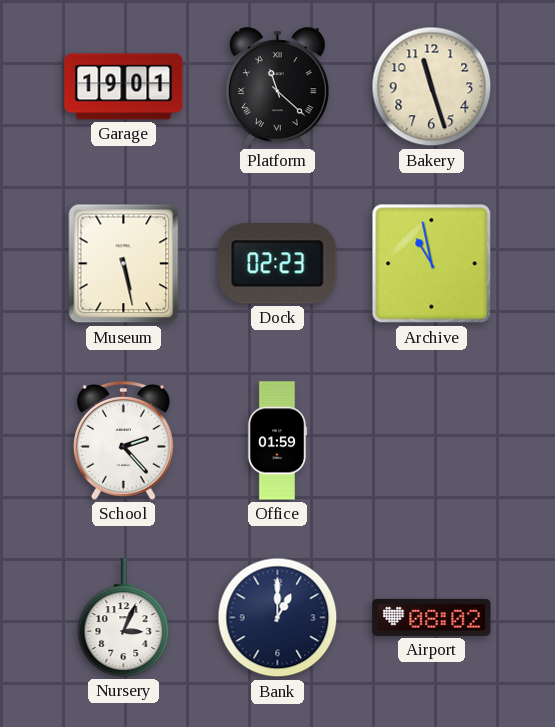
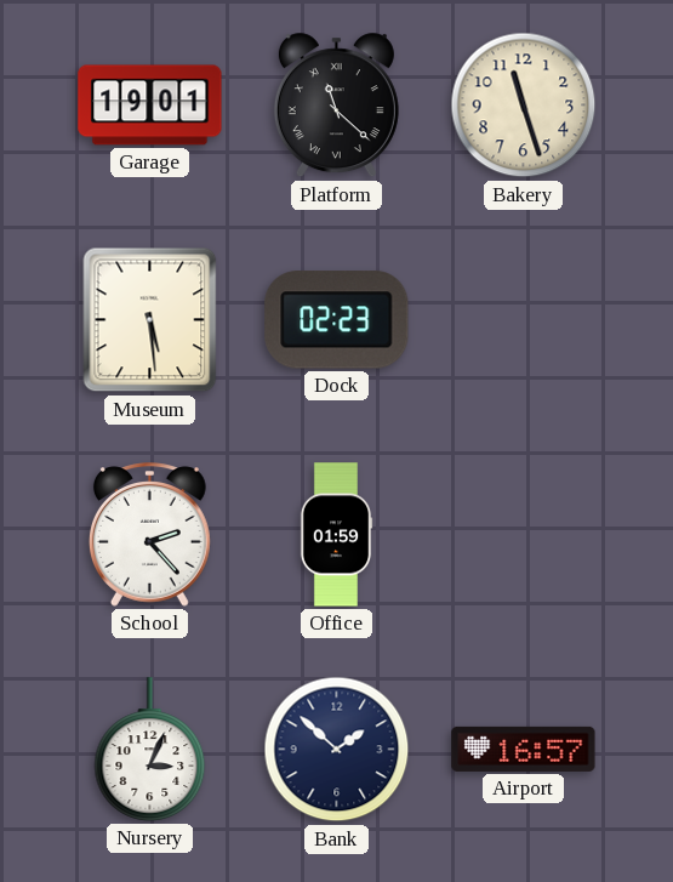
Museum: 5:28 -> 5:29 (150, 320)
Archive: 10:58 -> none (432, 264)
Bank: 1:00 -> 1:52 (337, 750)
Airport: 08:02 -> 16:57 (524, 749)
